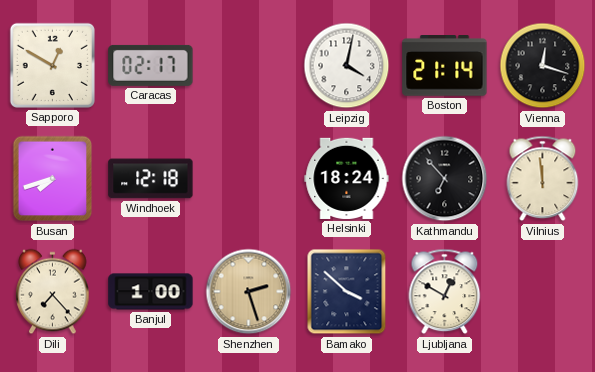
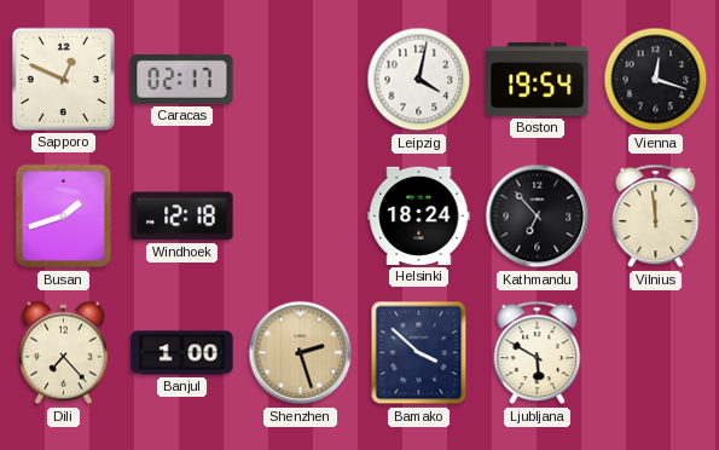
Sapporo: 12:50 -> 12:49 (63, 79)
Boston: 21:14 -> 19:54 (538, 80)
Busan: 7:42 -> 1:42 (64, 217)
Ljubljana: 12:50 -> 5:50 (538, 353)
